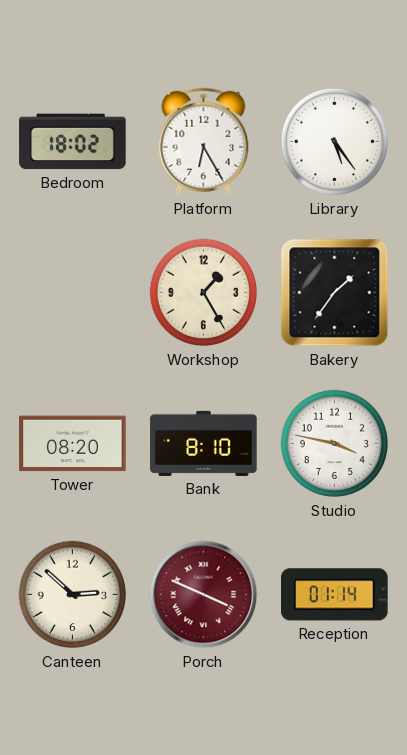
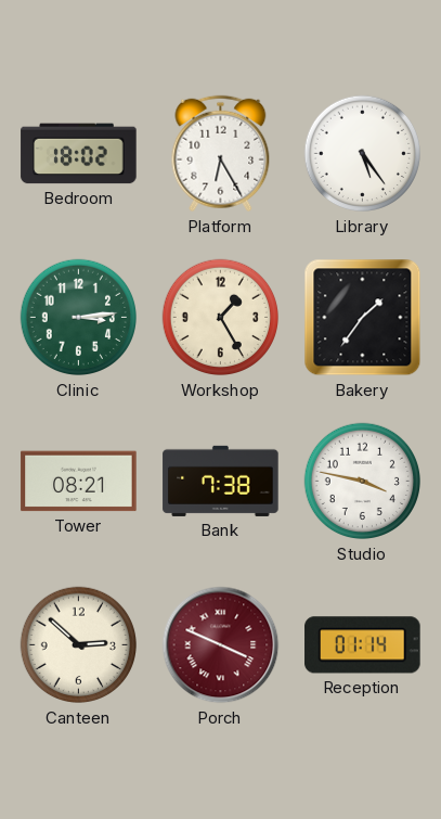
Clinic: none -> 3:14 (79, 318)
Tower: 08:20 -> 08:21 (79, 482)
Bank: 8:10 -> 7:38 (221, 481)
